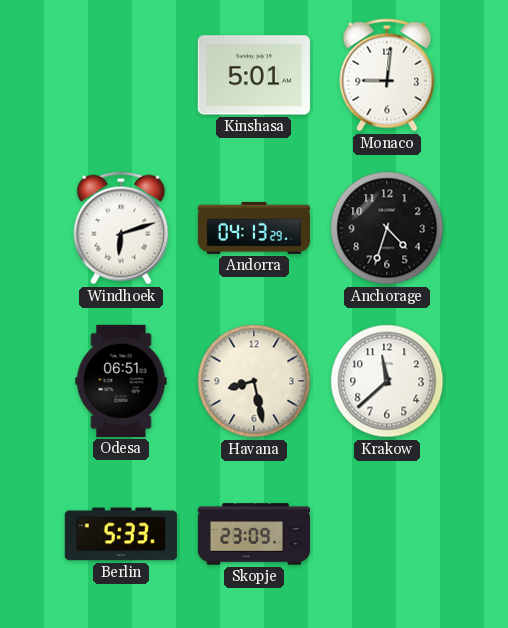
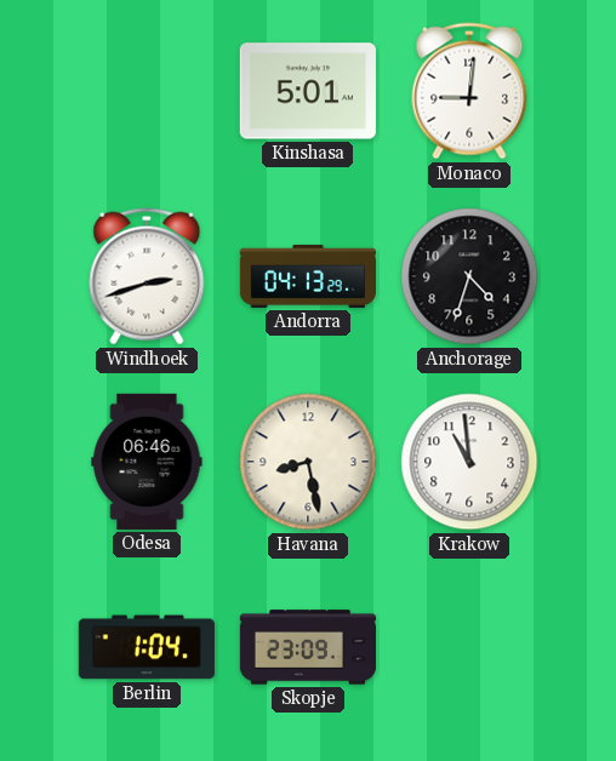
Windhoek: 6:12 -> 2:42 (147, 276)
Odesa: 06:51 -> 06:46 (147, 462)
Krakow: 11:38 -> 10:59 (469, 462)
Berlin: 5:33 -> 1:04 (147, 647)
